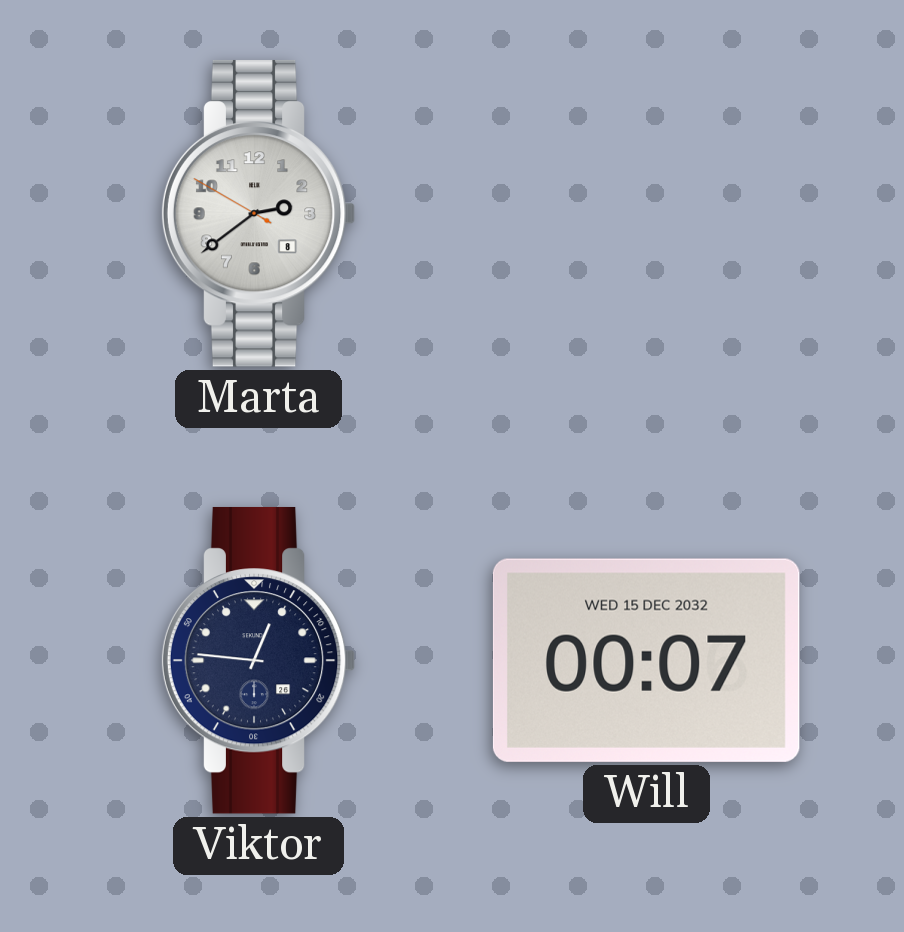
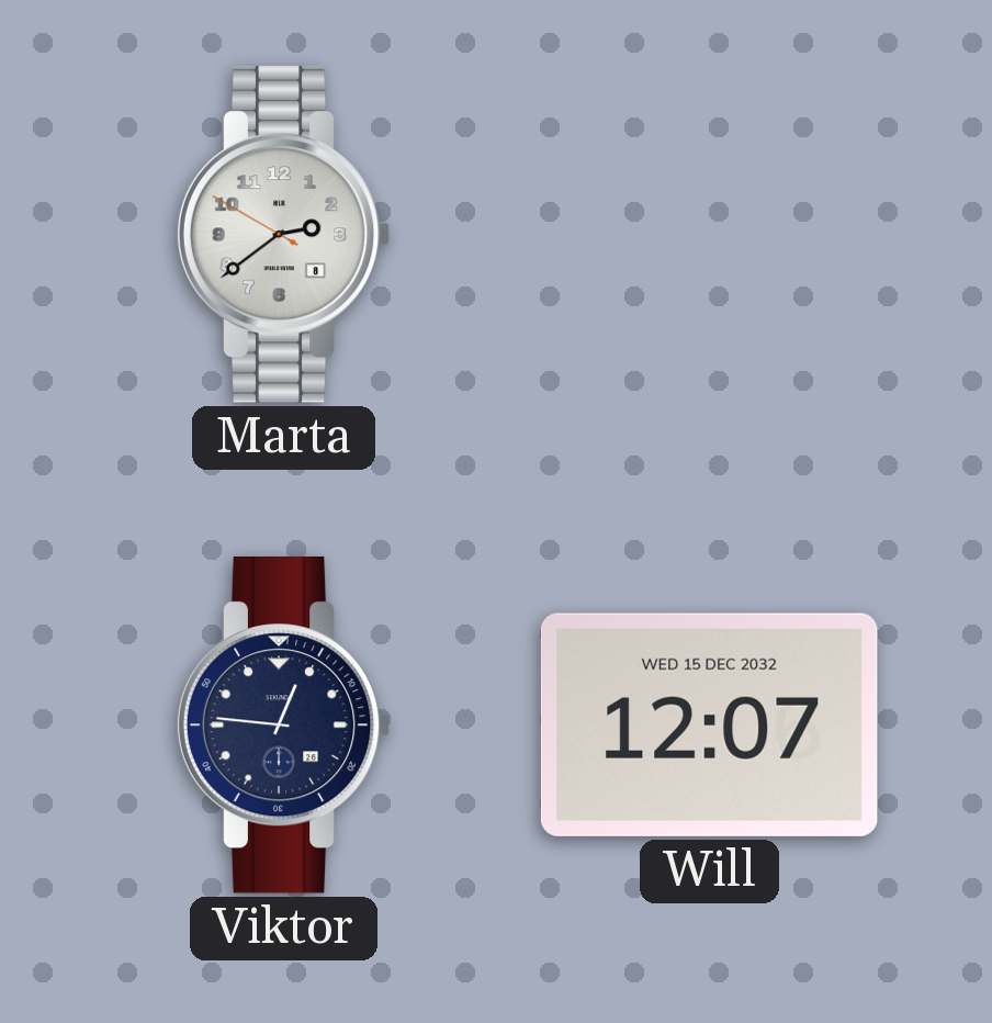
Will: 00:07 -> 12:07 (709, 724)
